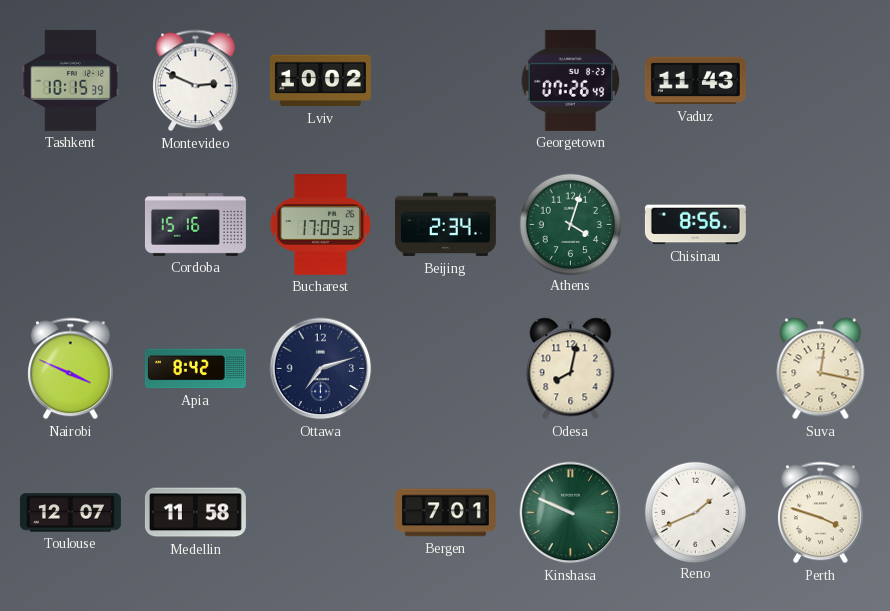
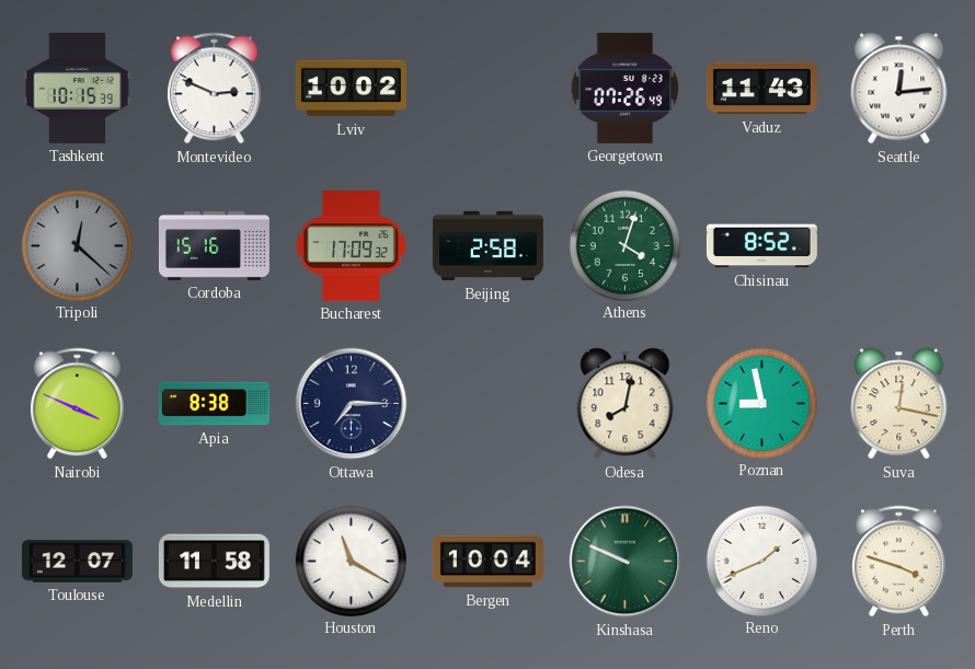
Seattle: none -> 12:14 (899, 89)
Tripoli: none -> 12:22 (77, 245)
Beijing: 2:34 -> 2:58 (487, 246)
Chisinau: 8:56 -> 8:52 (761, 246)
Apia: 8:42 -> 8:38 (214, 404)
Ottawa: 7:12 -> 7:15 (352, 404)
Poznan: none -> 8:58 (761, 403)
Houston: none -> 11:20 (351, 561)
Bergen: 7:01 -> 10:04 (487, 562)
